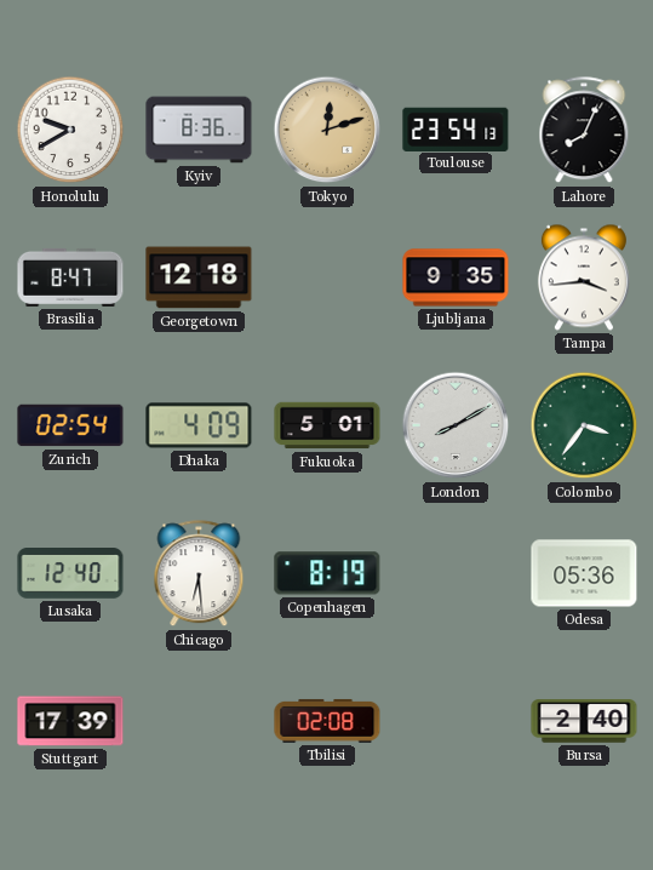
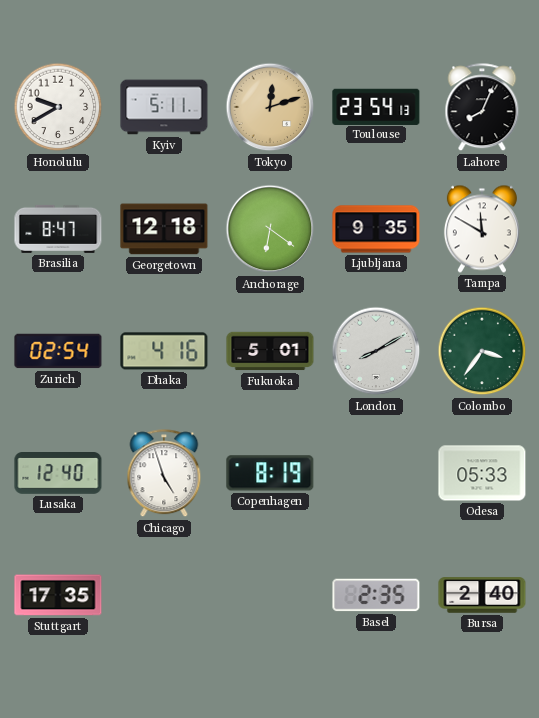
Kyiv: 8:36 -> 5:11 (164, 107)
Anchorage: none -> 6:21 (270, 229)
Tampa: 3:44 -> 11:50 (482, 229)
Dhaka: 4:09 -> 4:16 (164, 351)
Chicago: 6:29 -> 4:57 (164, 474)
Odesa: 05:36 -> 05:33 (482, 473)
Stuttgart: 17:39 -> 17:35 (58, 595)
Tbilisi: 02:08 -> none (327, 721)
Basel: none -> 2:35 (376, 595)
